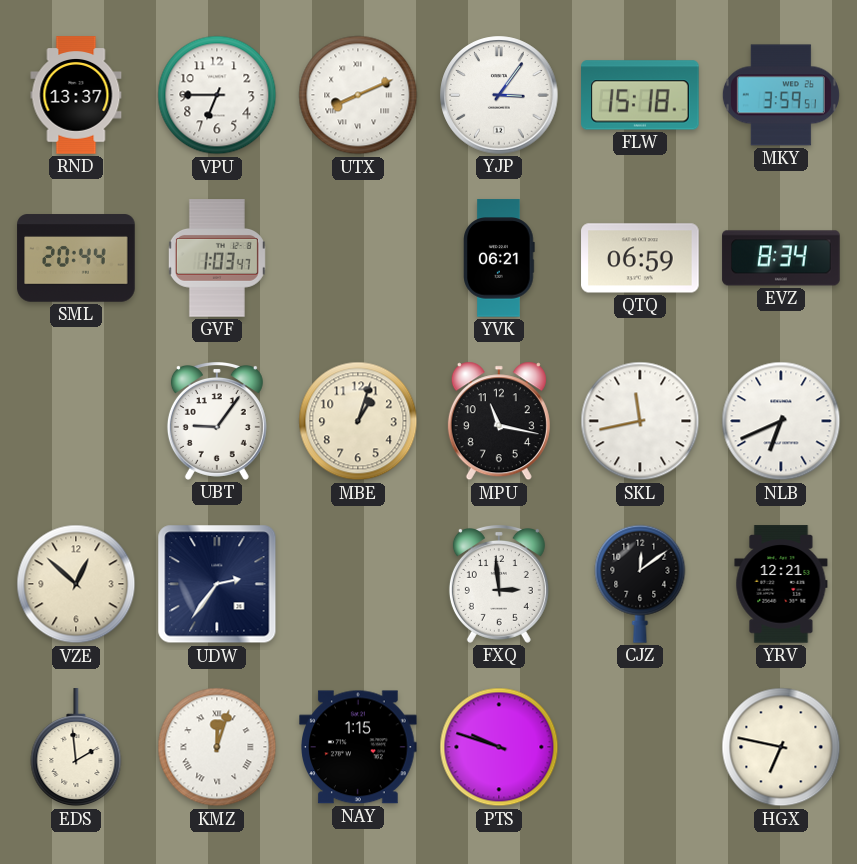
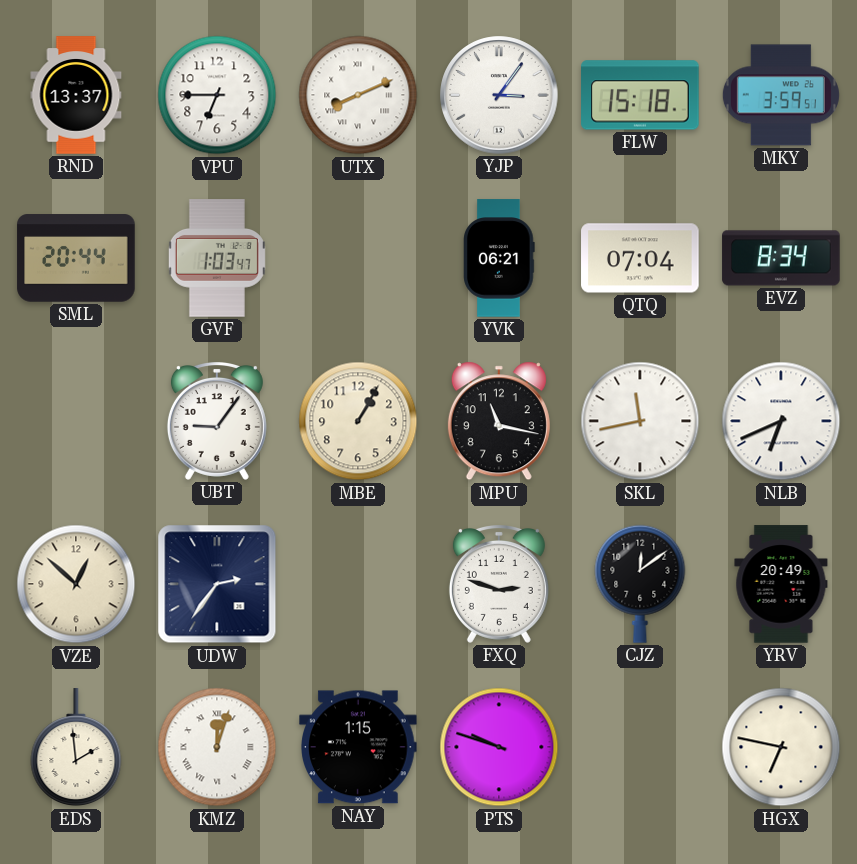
QTQ: 06:59 -> 07:04 (640, 258)
MBE: 1:03 -> 1:05 (358, 421)
FXQ: 2:59 -> 2:48 (499, 585)
YRV: 12:21 -> 20:49 (781, 584)
